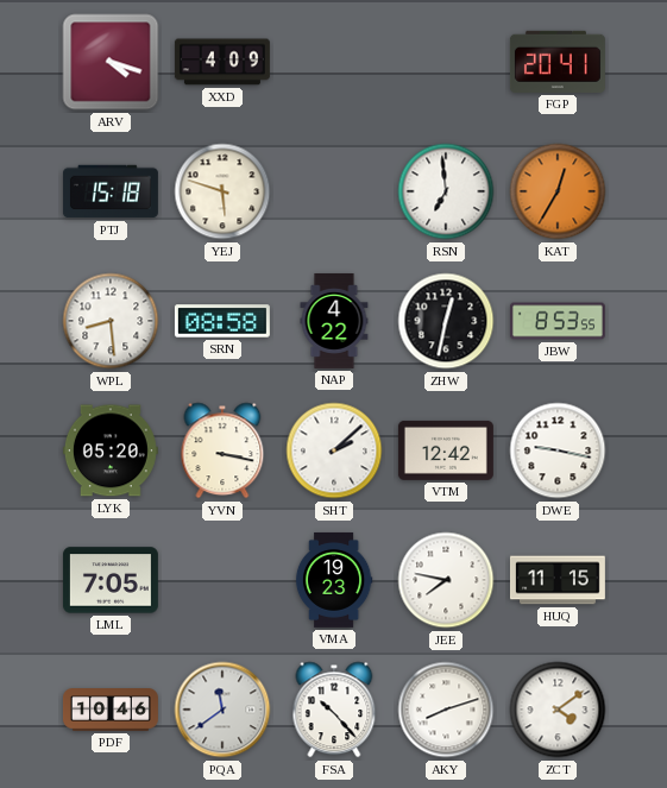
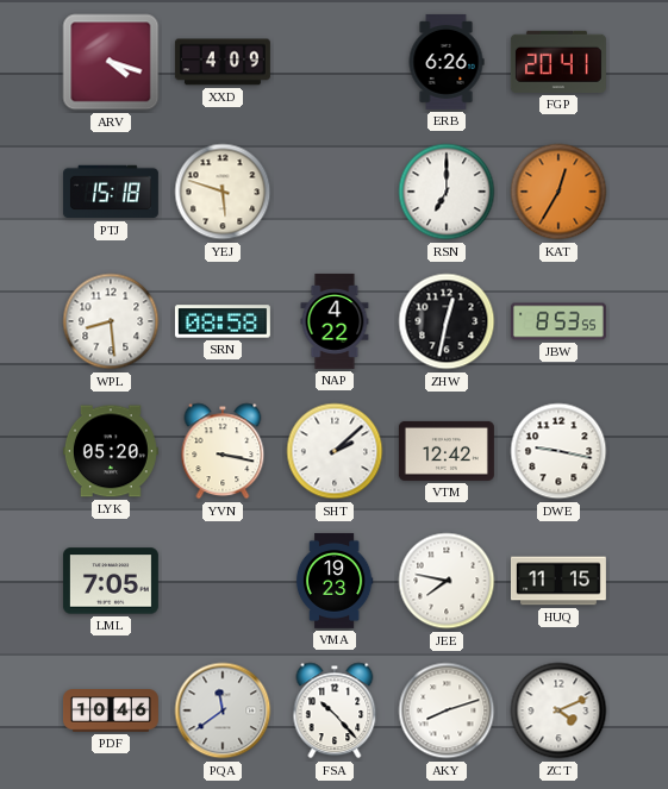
ERB: none -> 6:26 (447, 62)
RSN: 6:59 -> 7:00 (447, 192)
ZCT: 4:09 -> 4:11 (558, 710)
